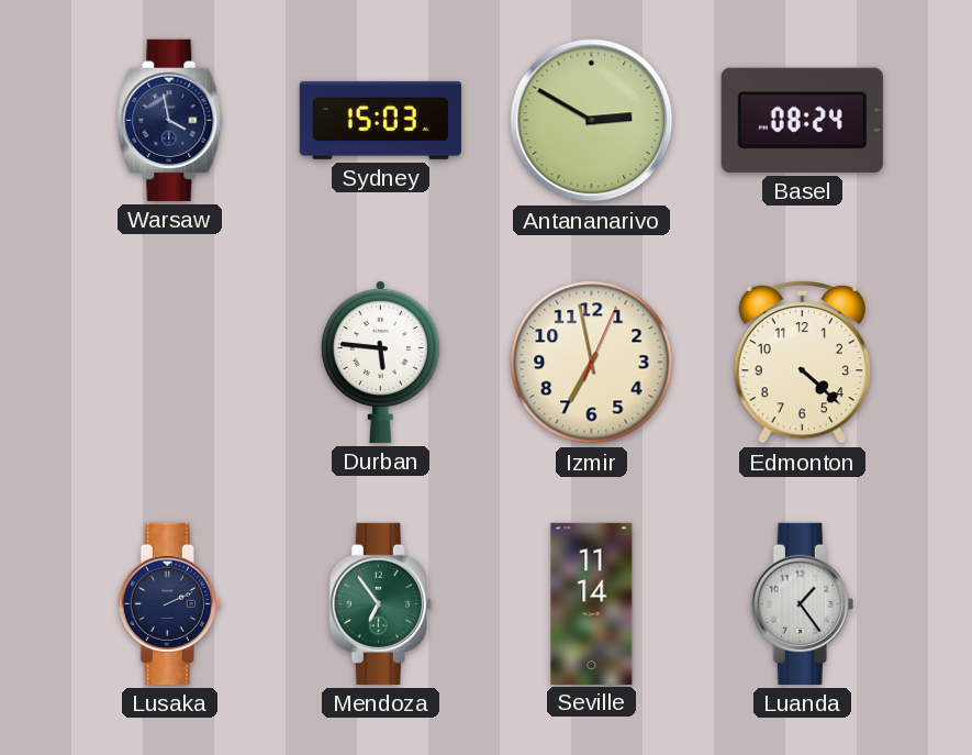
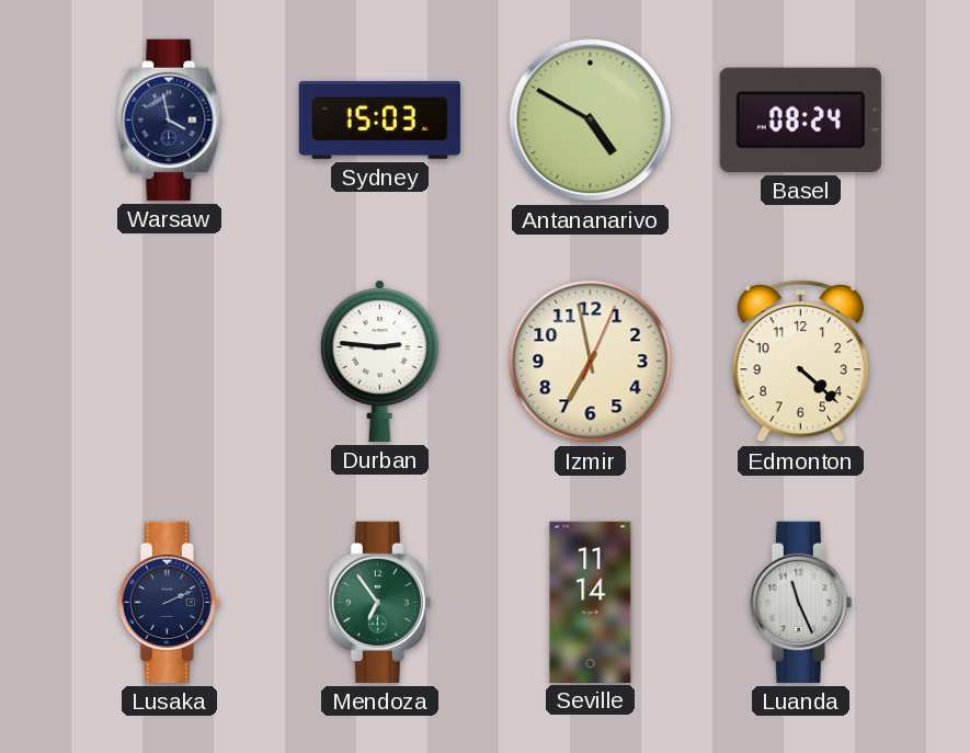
Antananarivo: 2:50 -> 4:50 (591, 121)
Durban: 5:46 -> 2:46 (379, 362)
Luanda: 1:24 -> 11:26 (800, 602)
